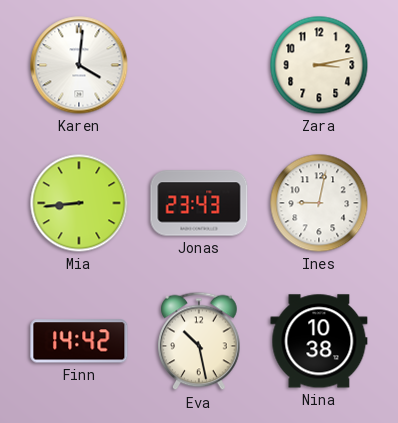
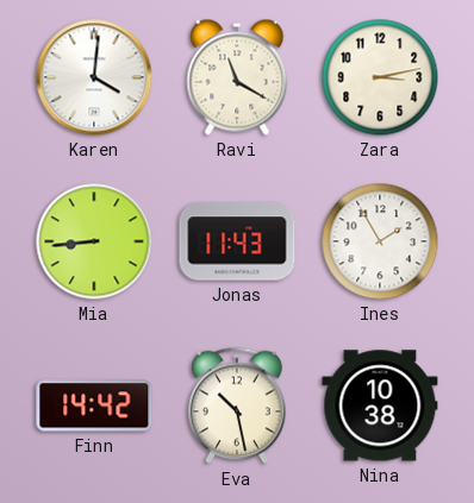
Ravi: none -> 11:20 (237, 77)
Jonas: 23:43 -> 11:43 (237, 241)
Ines: 9:02 -> 1:55 (380, 241)
